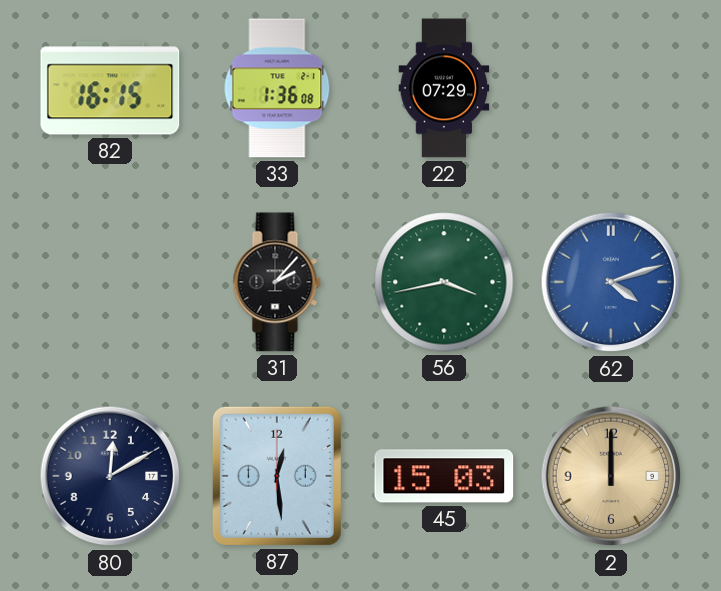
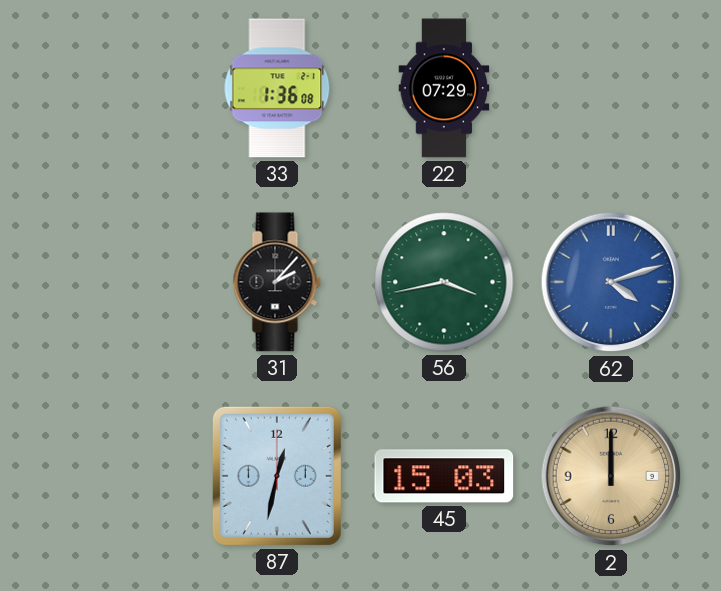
82: 16:15 -> none (110, 88)
80: 12:10 -> none (110, 476)
87: 12:29 -> 12:32 (277, 476)
